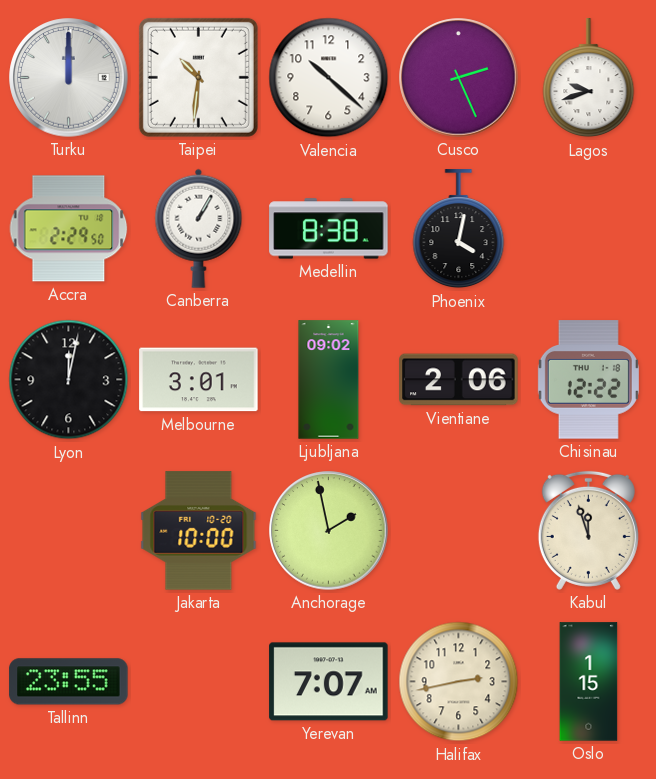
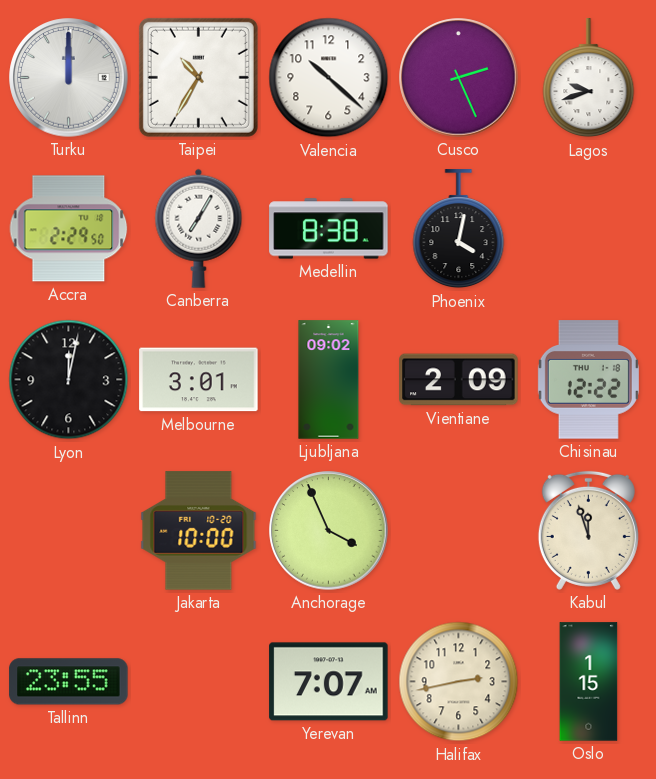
Taipei: 10:31 -> 10:35 (198, 77)
Canberra: 1:05 -> 7:05 (199, 228)
Vientiane: 2:06 -> 2:09 (459, 380)
Anchorage: 1:58 -> 3:56 (329, 531)
